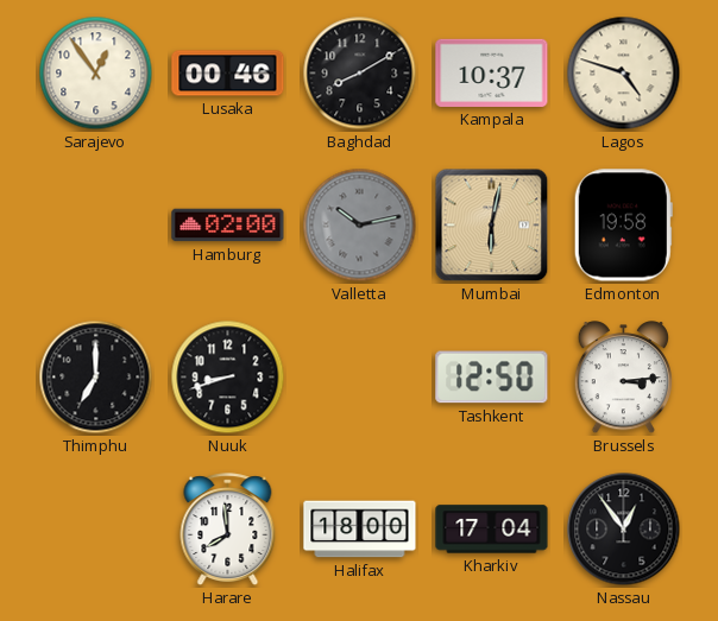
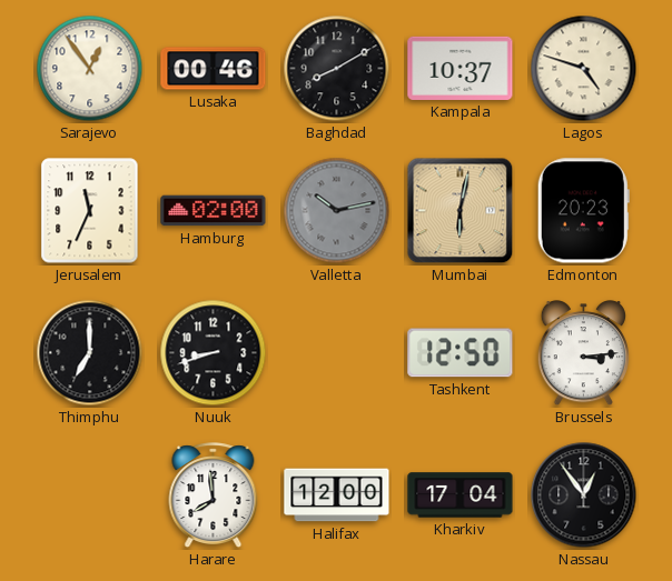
Jerusalem: none -> 11:34 (90, 211)
Edmonton: 19:58 -> 20:23 (583, 211)
Halifax: 18:00 -> 12:00 (337, 495)
